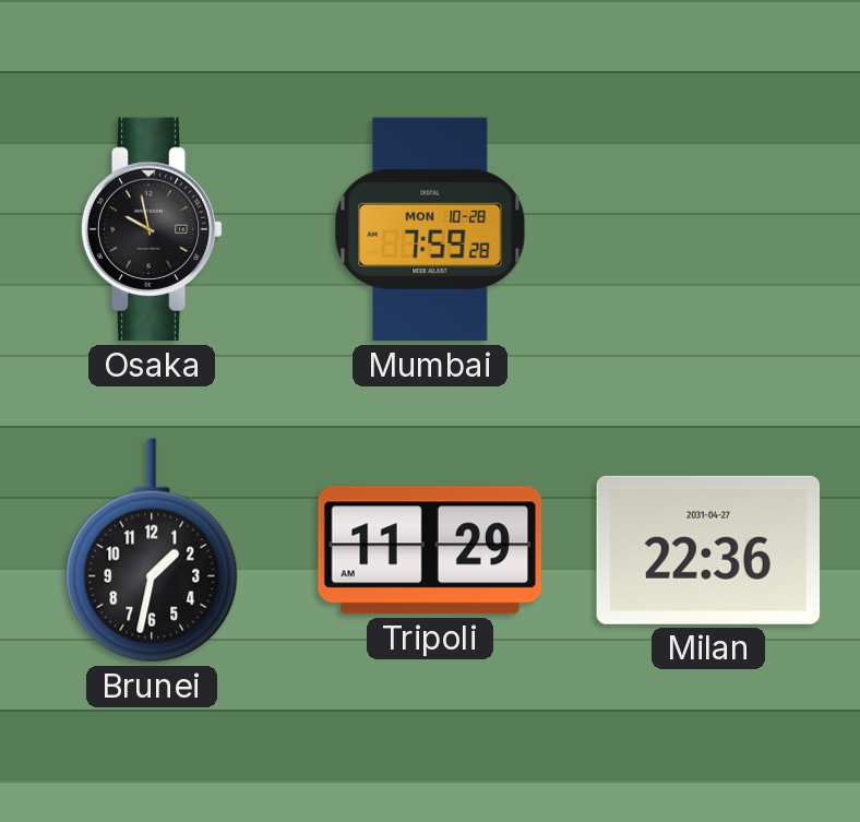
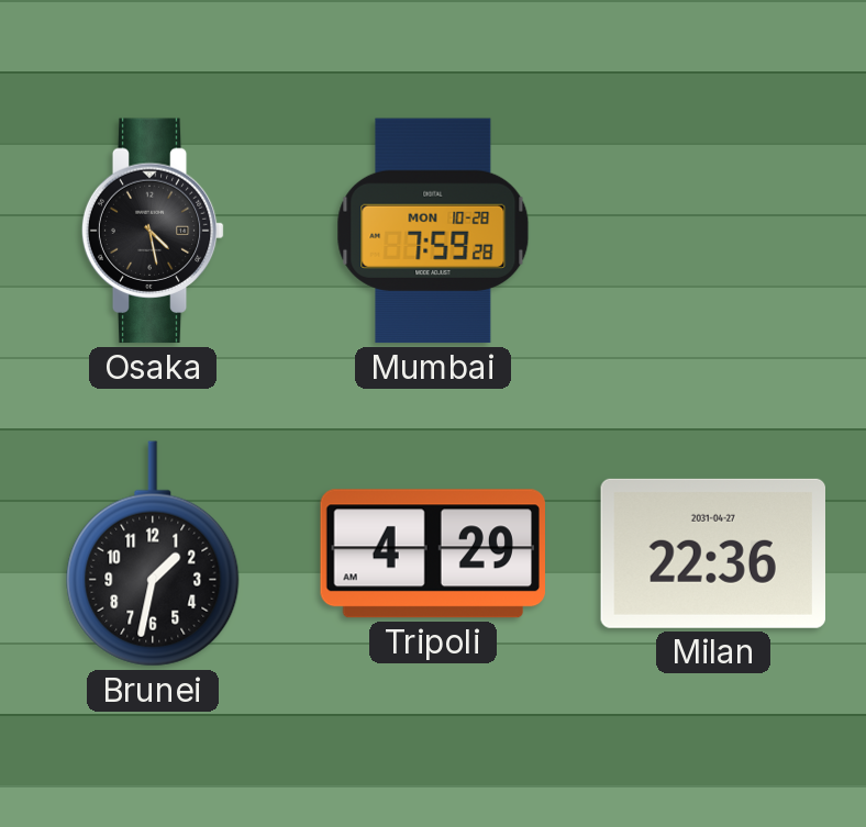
Osaka: 9:58 -> 4:28 (153, 231)
Tripoli: 11:29 -> 4:29 (432, 554)
